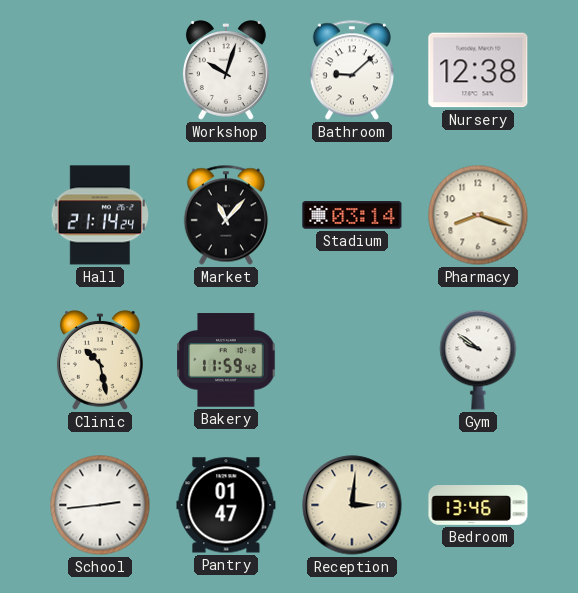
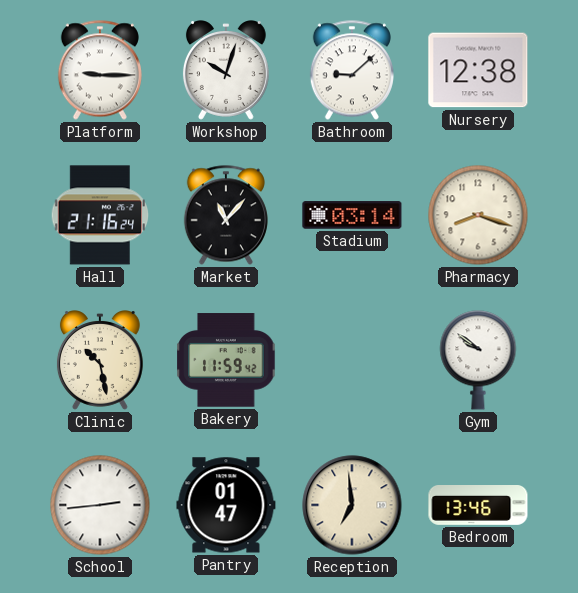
Platform: none -> 9:15 (100, 70)
Hall: 21:14 -> 21:16 (100, 215)
Reception: 3:01 -> 6:59 (352, 505)
